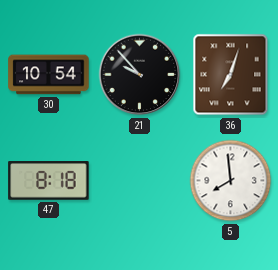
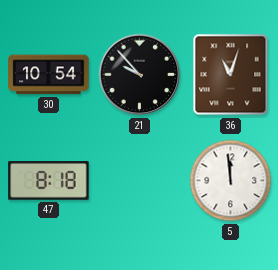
36: 7:03 -> 11:03 (231, 75)
5: 7:59 -> 11:59 (231, 181)
